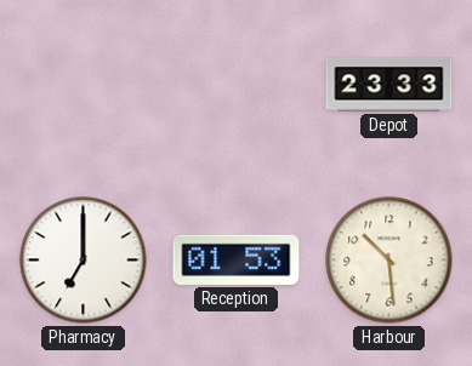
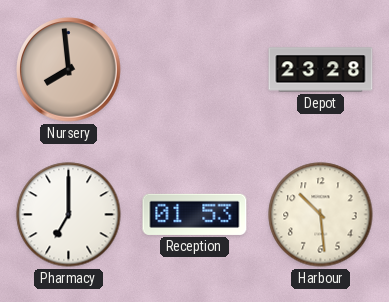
Nursery: none -> 7:59 (69, 70)
Depot: 23:33 -> 23:28 (321, 70)
